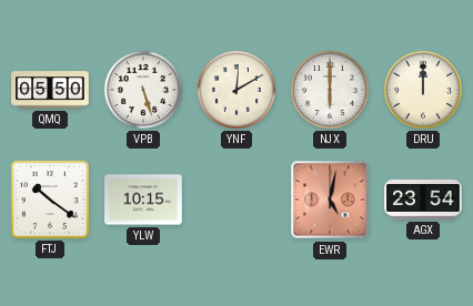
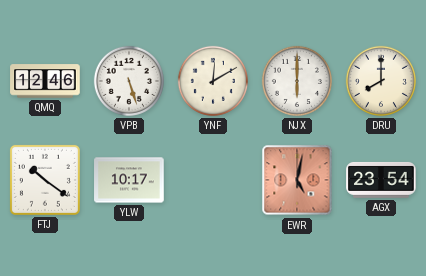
QMQ: 05:50 -> 12:46 (45, 81)
DRU: 12:00 -> 8:00 (381, 81)
YLW: 10:15 -> 10:17 (129, 180)
